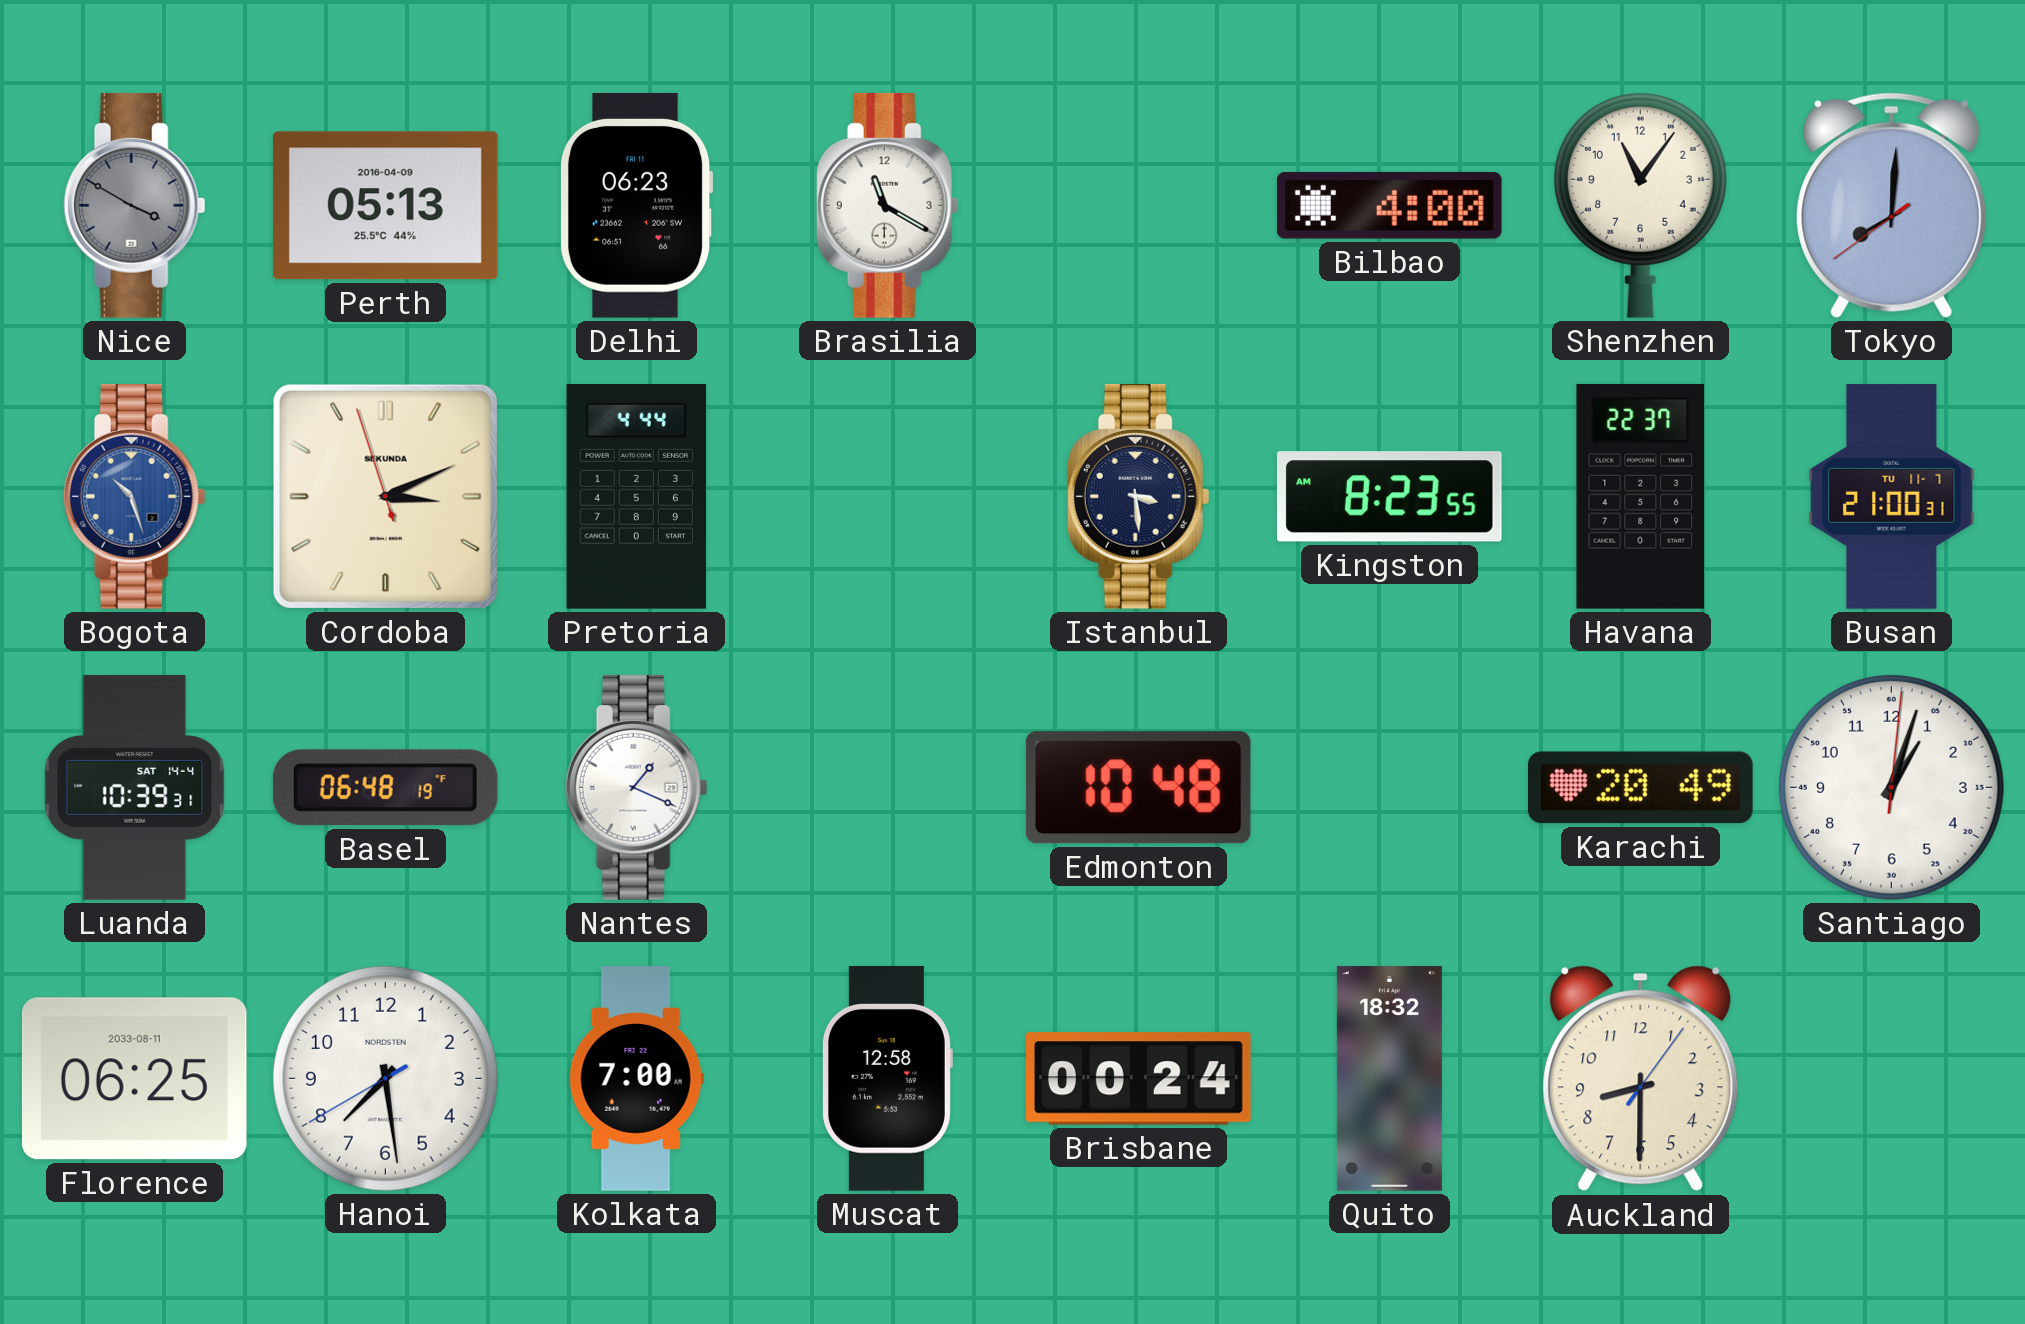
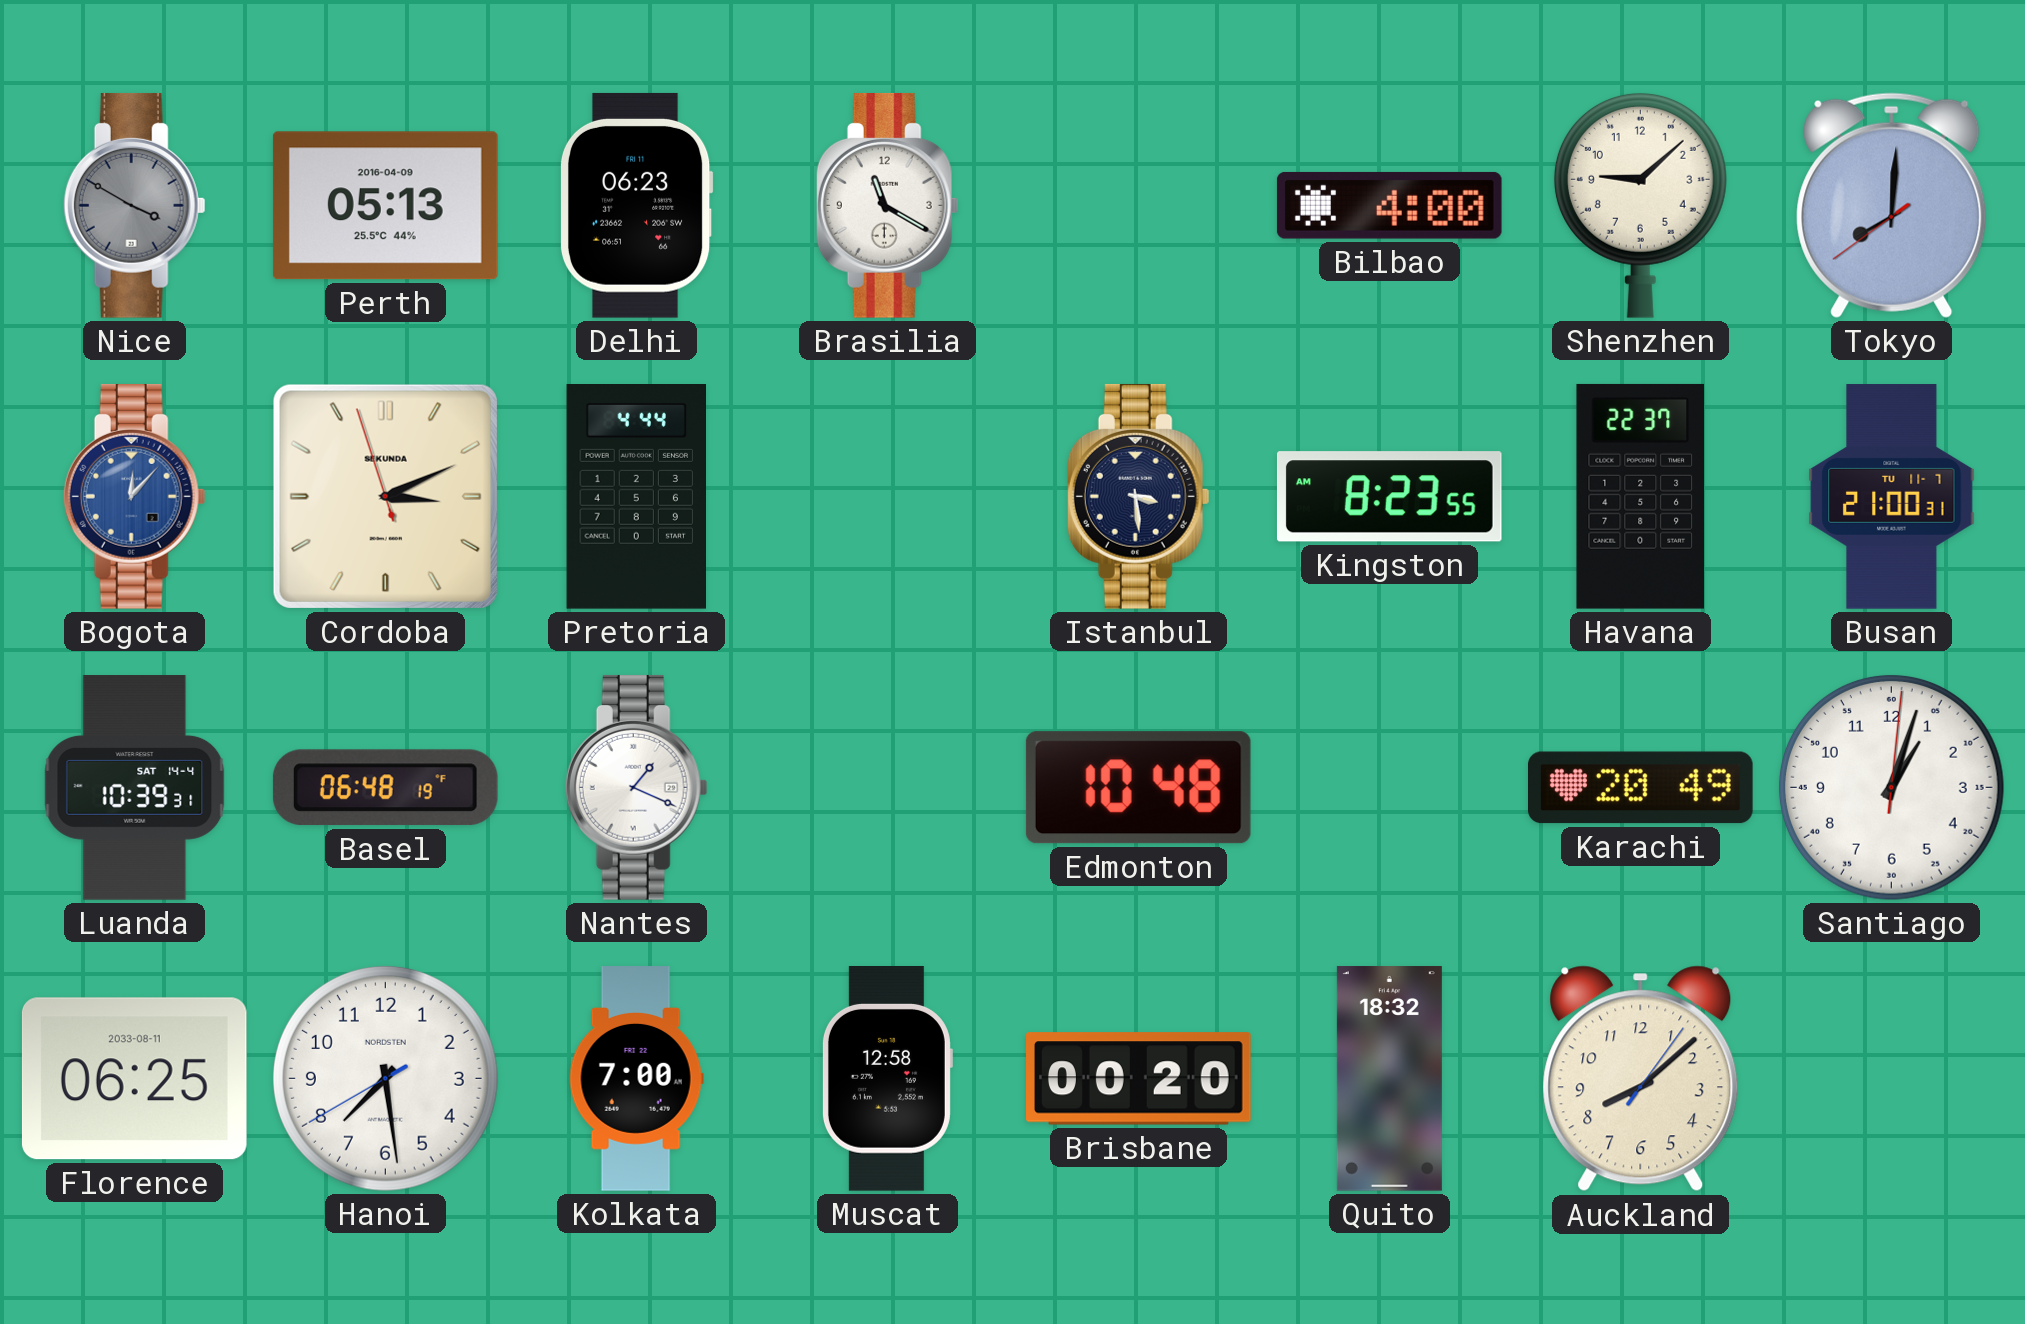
Shenzhen: 11:06 -> 9:08 (1640, 205)
Bogota: 10:27 -> 12:07 (134, 496)
Brisbane: 00:24 -> 00:20 (1139, 1079)
Auckland: 8:30 -> 8:08 (1641, 1079)
